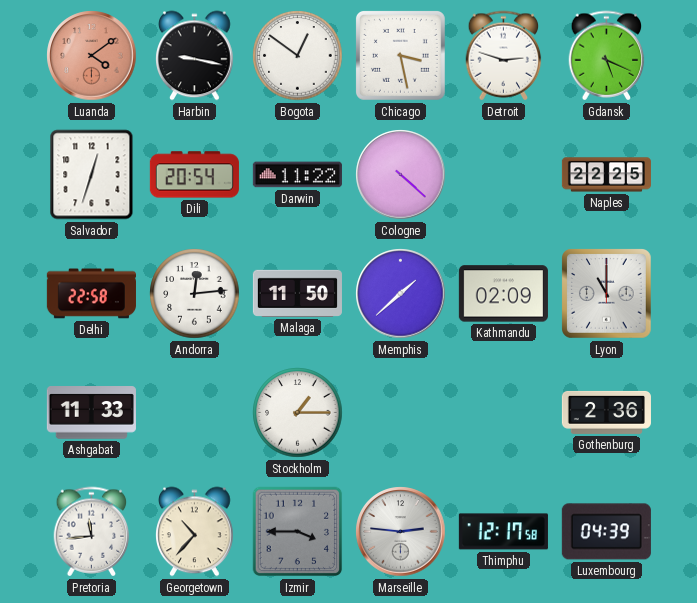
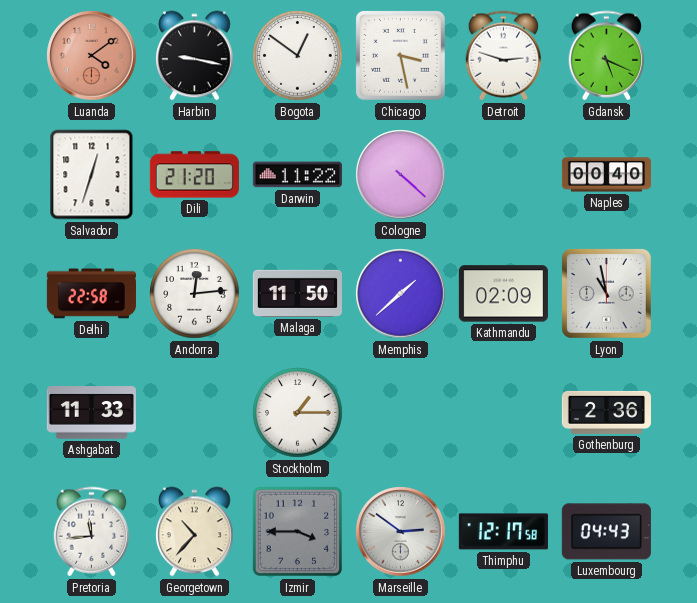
Dili: 20:54 -> 21:20 (194, 175)
Naples: 22:25 -> 00:40 (606, 175)
Lyon: 11:00 -> 10:58 (607, 294)
Marseille: 2:46 -> 2:51 (401, 532)
Luxembourg: 04:39 -> 04:43 (606, 532)
